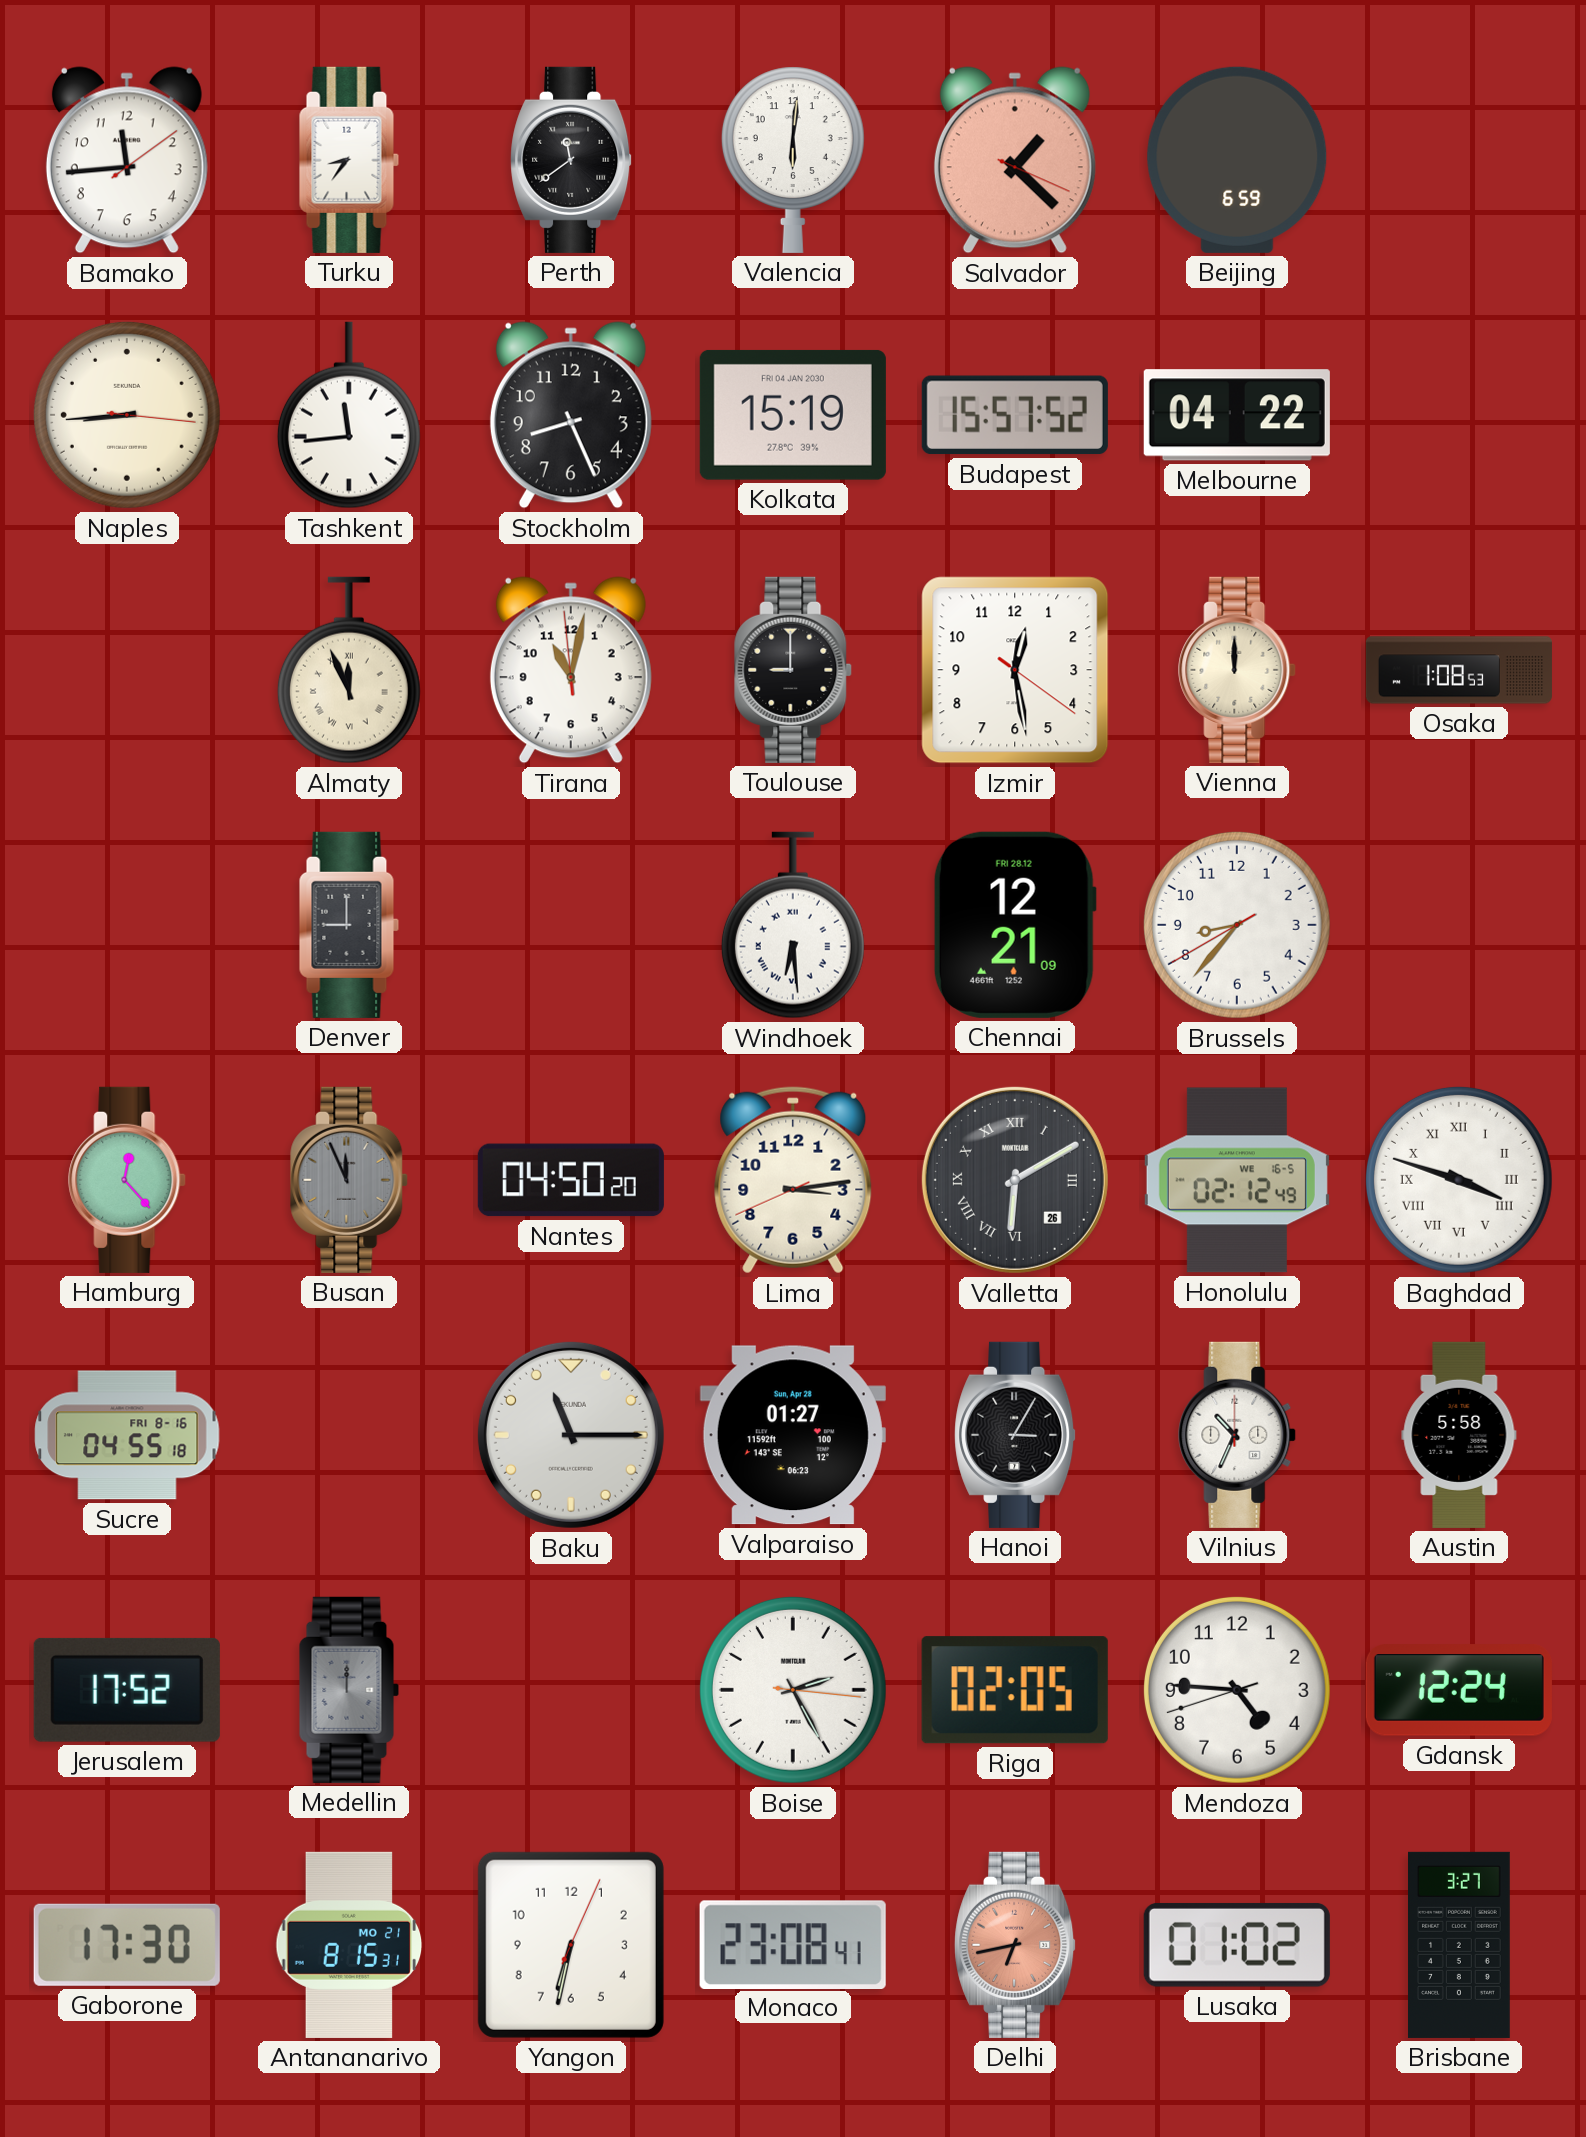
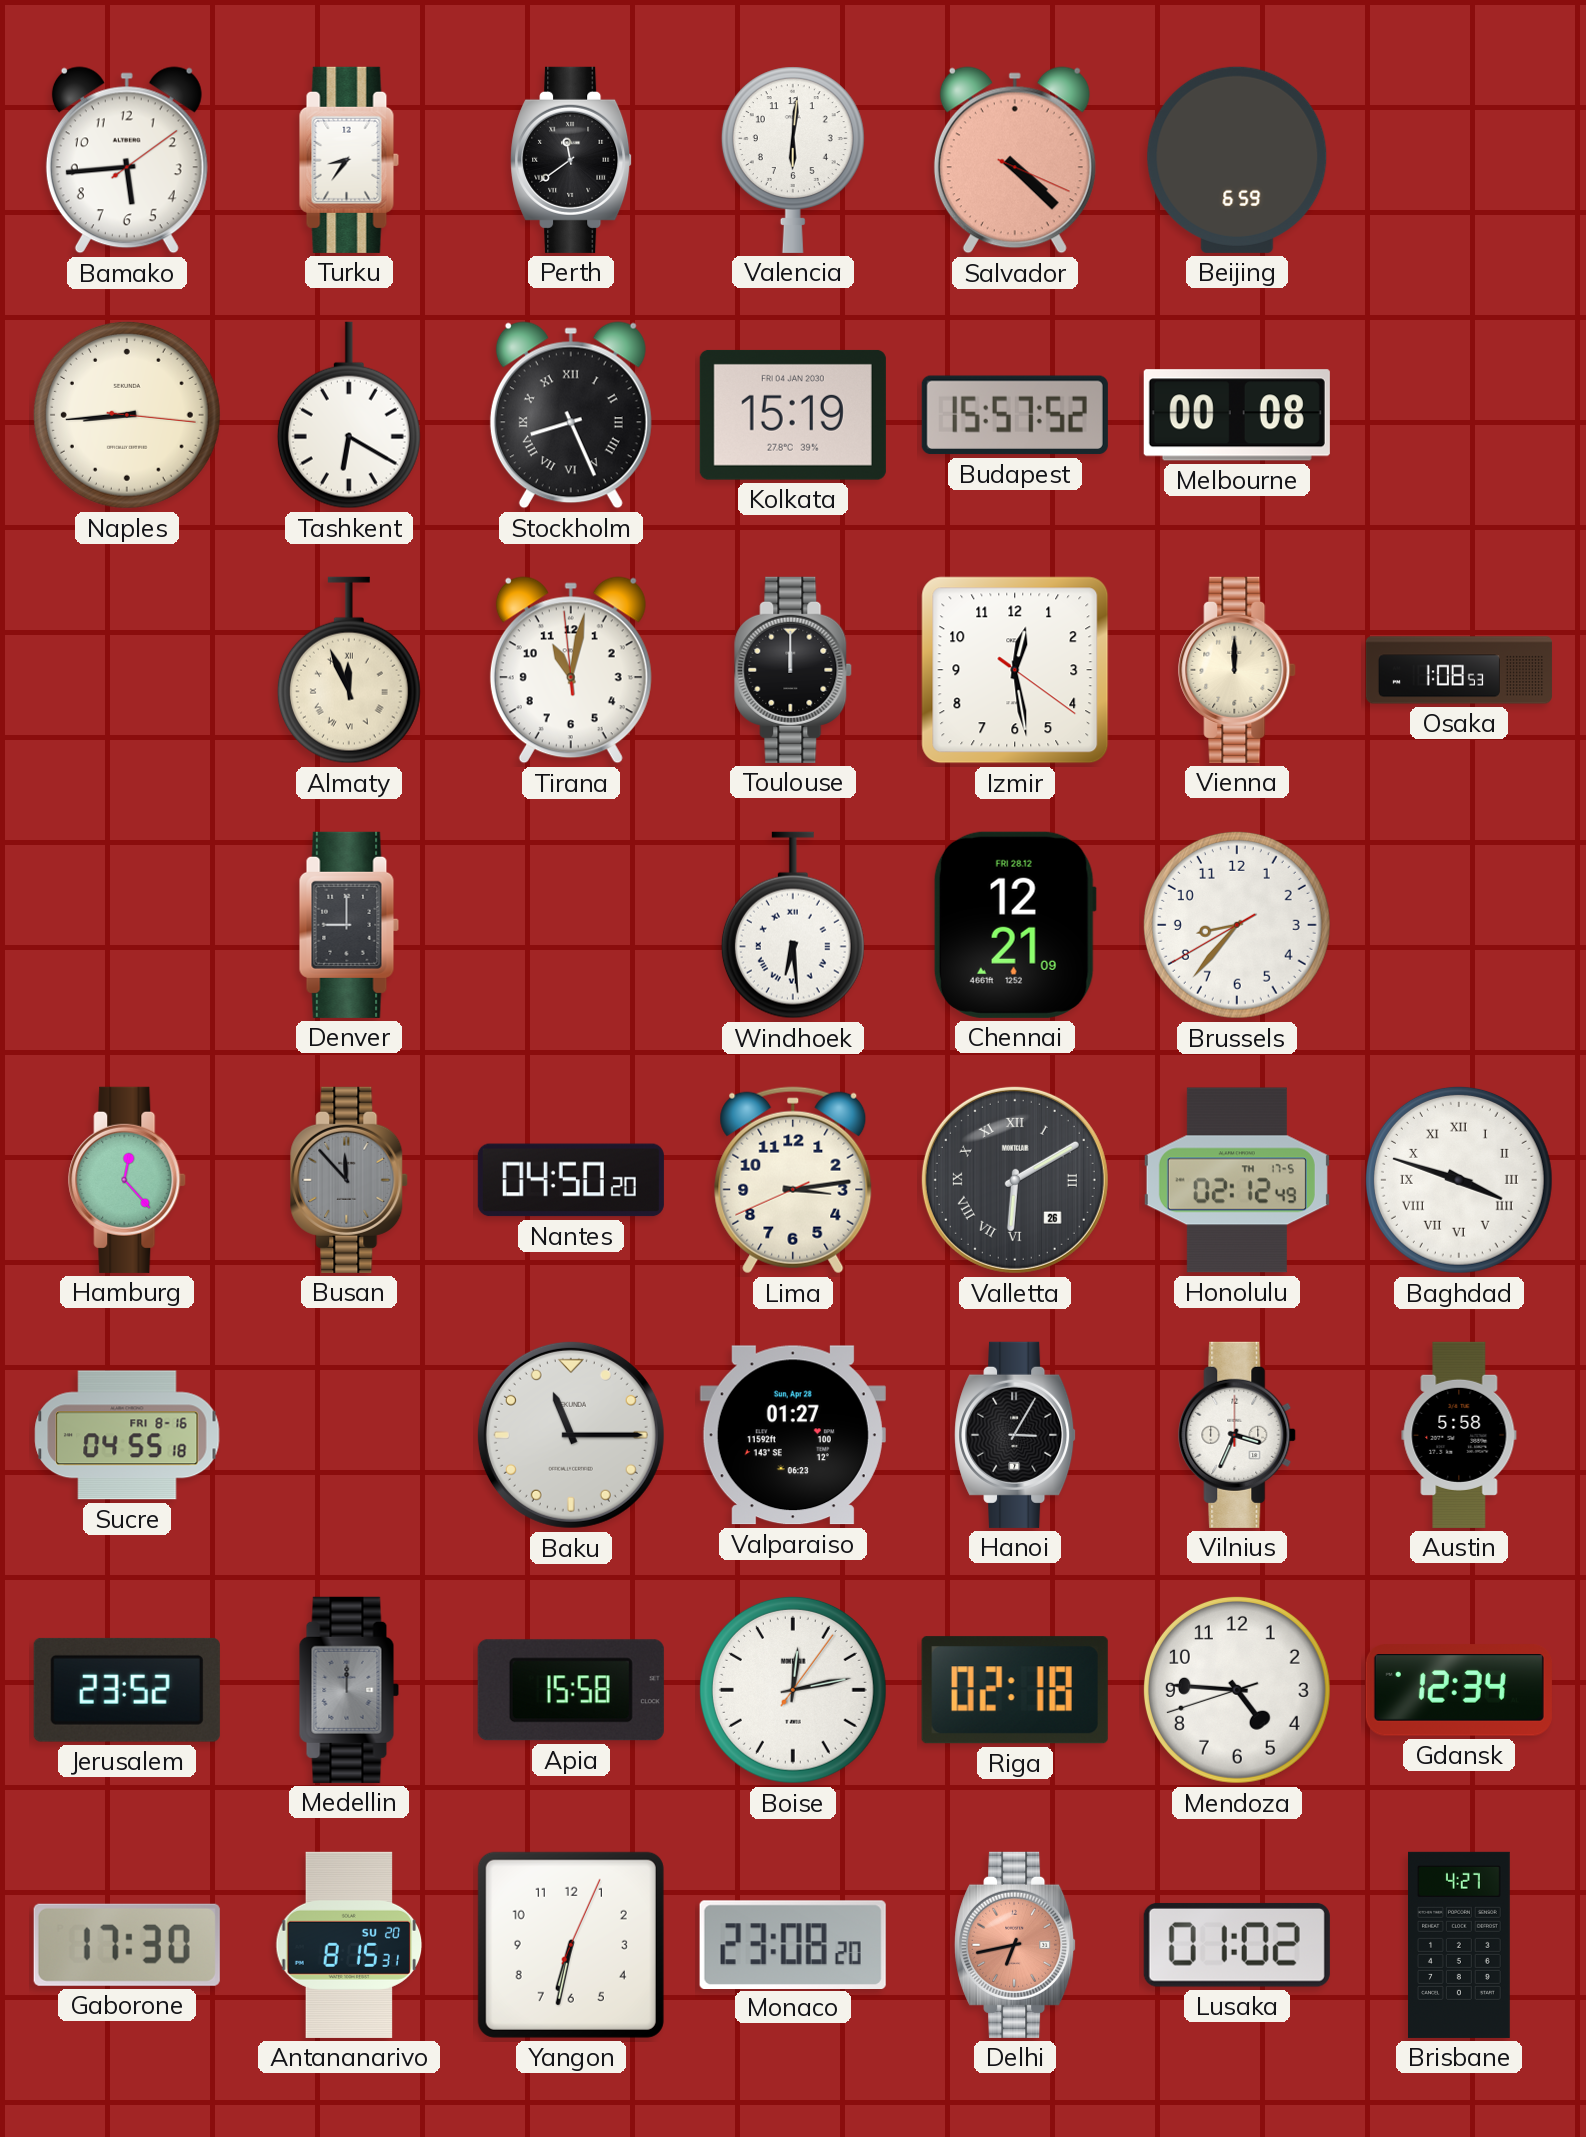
Bamako: 11:44 -> 5:44 (127, 160)
Salvador: 1:22 -> 4:22 (1015, 160)
Tashkent: 11:44 -> 6:20 (349, 415)
Stockholm numerals: Arabic -> Roman (571, 415)
Melbourne: 04:22 -> 00:08 (1237, 415)
Toulouse: 9:00 -> 12:00 (794, 670)
Busan: 11:56 -> 11:53 (350, 1180)
Honolulu date: WE 16-5 -> TH 17-5 (1237, 1180)
Vilnius: 10:34 -> 3:34 (1238, 1435)
Jerusalem: 17:52 -> 23:52 (127, 1690)
Apia: none -> 15:58 (571, 1690)
Boise: 2:25 -> 12:13 (793, 1690)
Riga: 02:05 -> 02:18 (1015, 1690)
Gdansk: 12:24 -> 12:34 (1459, 1690)
Antananarivo date: MO 21 -> SU 20 (349, 1945)
Monaco: 23:08:41 -> 23:08:20 (793, 1944)
Brisbane: 3:27 -> 4:27 (1460, 1945)
